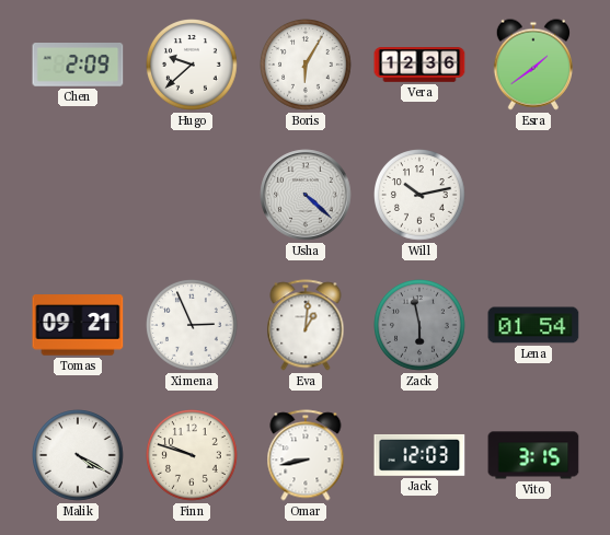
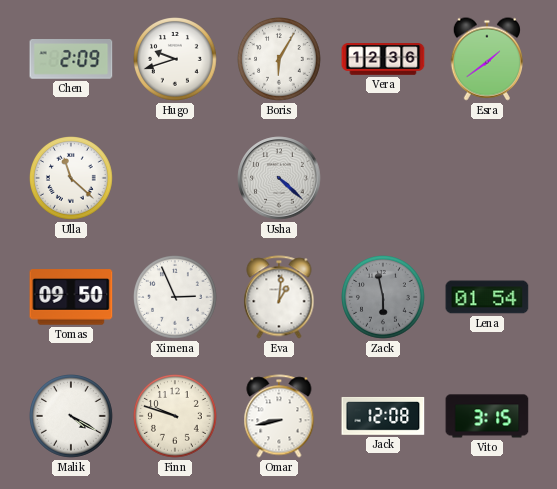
Hugo: 9:38 -> 9:42 (176, 60)
Ulla: none -> 11:22 (72, 179)
Will: 10:13 -> none (421, 196)
Tomas: 09:21 -> 09:50 (71, 297)
Jack: 12:03 -> 12:08 (383, 416)
